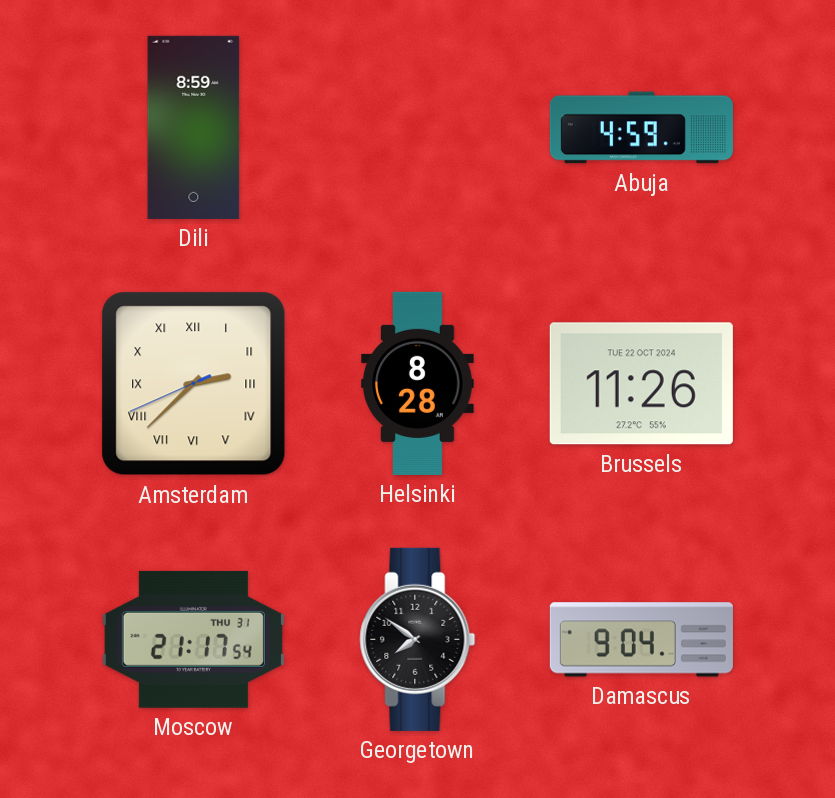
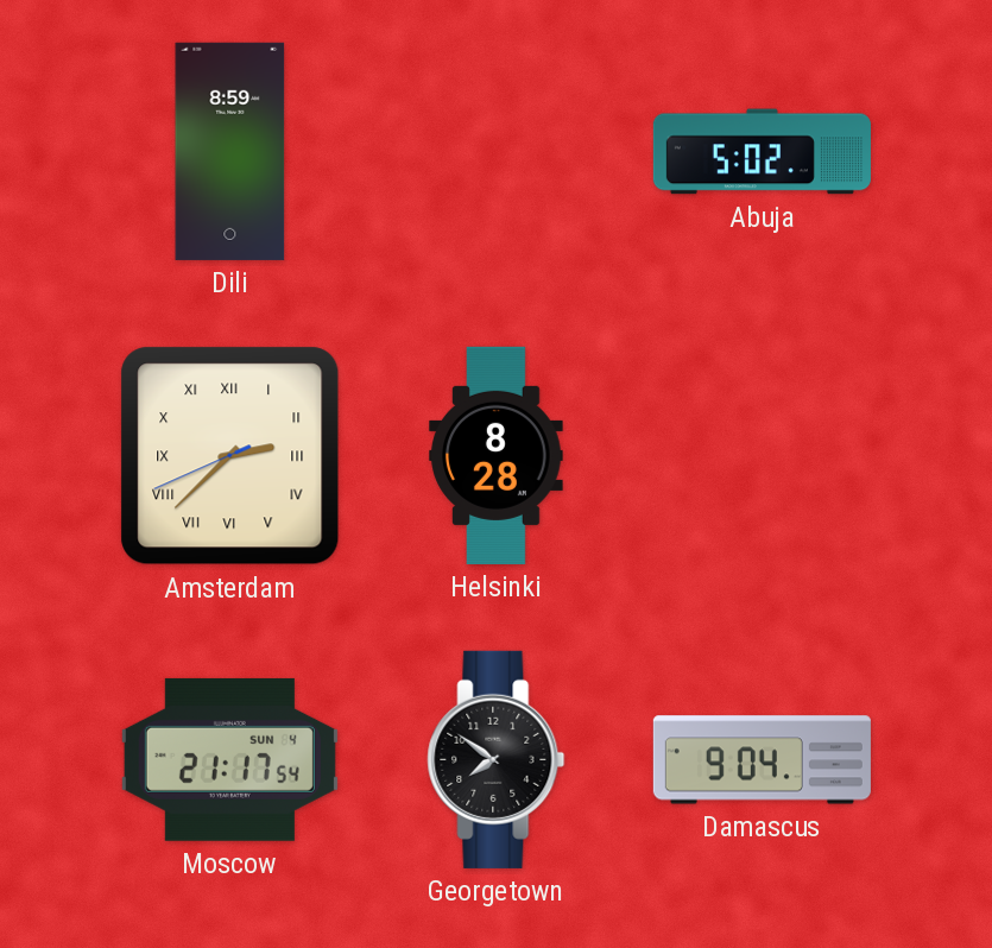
Abuja: 4:59 -> 5:02 (762, 152)
Brussels: 11:26 -> none (641, 384)
Moscow date: THU 31 -> SUN 4 (229, 759)
